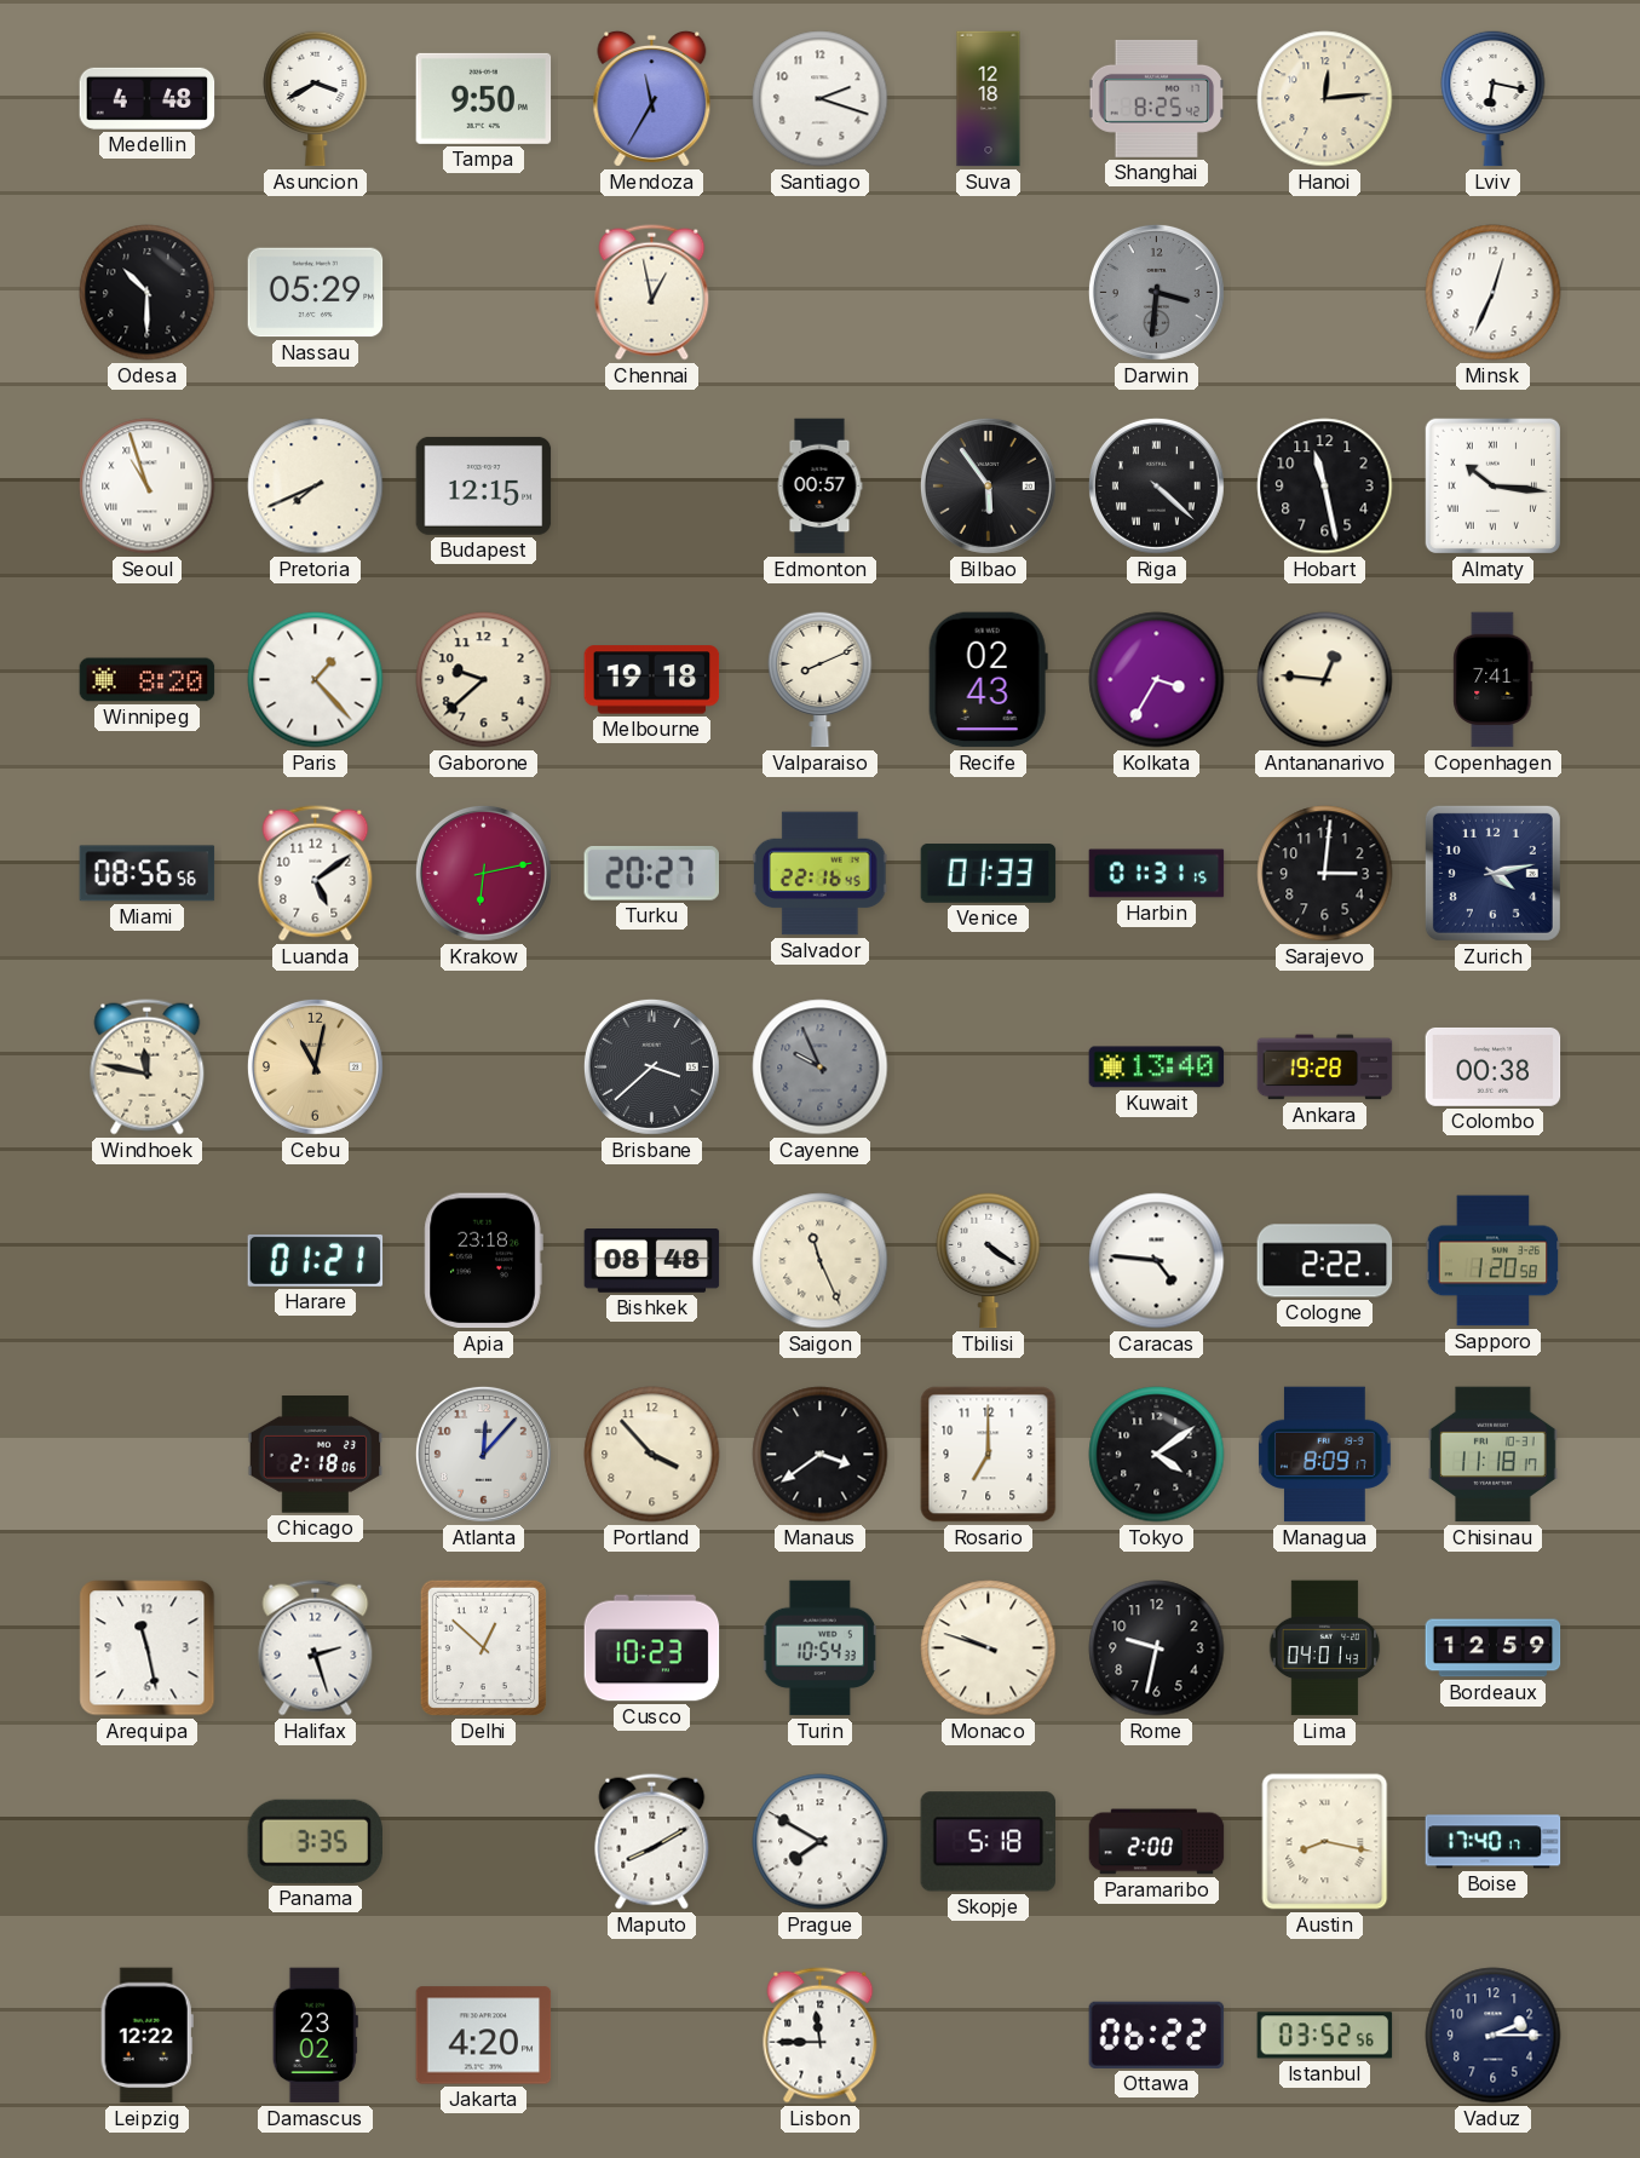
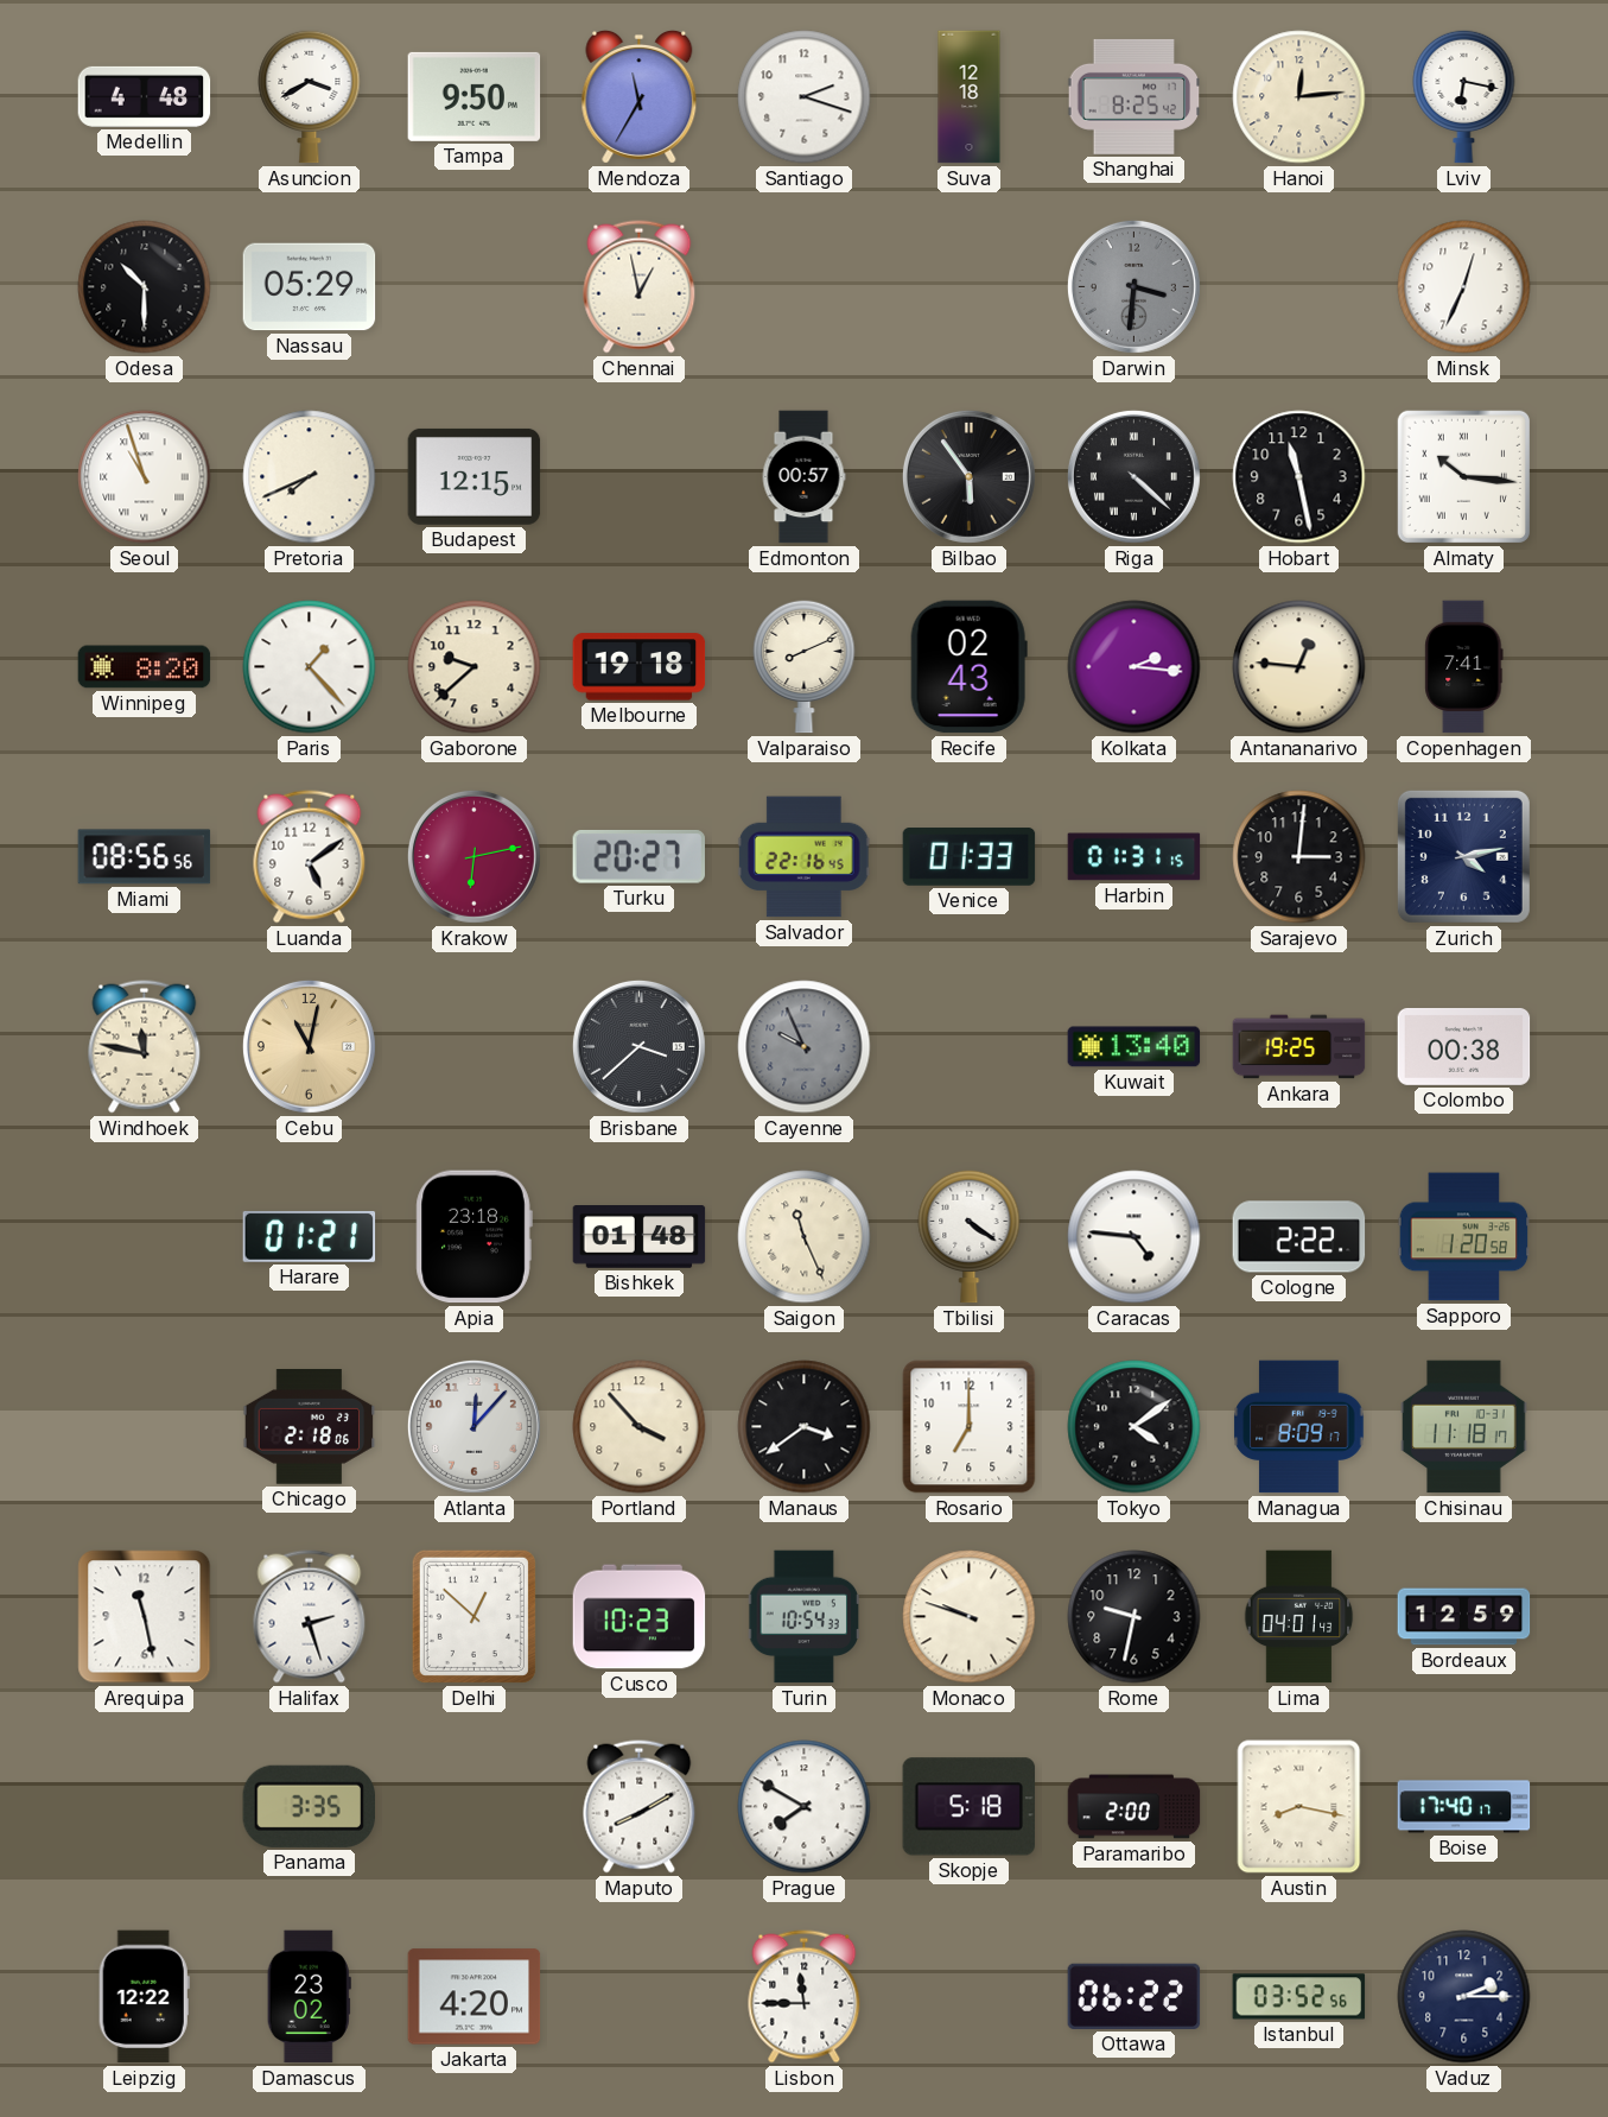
Kolkata: 3:35 -> 2:16 (1135, 667)
Ankara: 19:28 -> 19:25 (1299, 1047)
Bishkek: 08:48 -> 01:48 (640, 1237)
